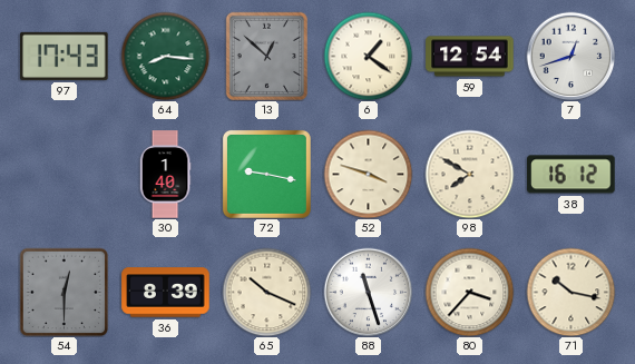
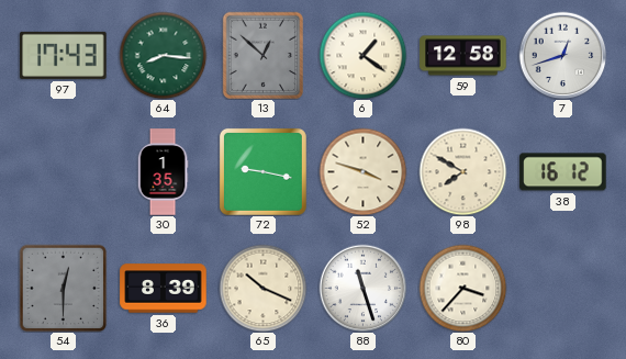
59: 12:54 -> 12:58 (463, 56)
30: 1:40 -> 1:35 (163, 172)
71: 10:17 -> none (570, 292)
